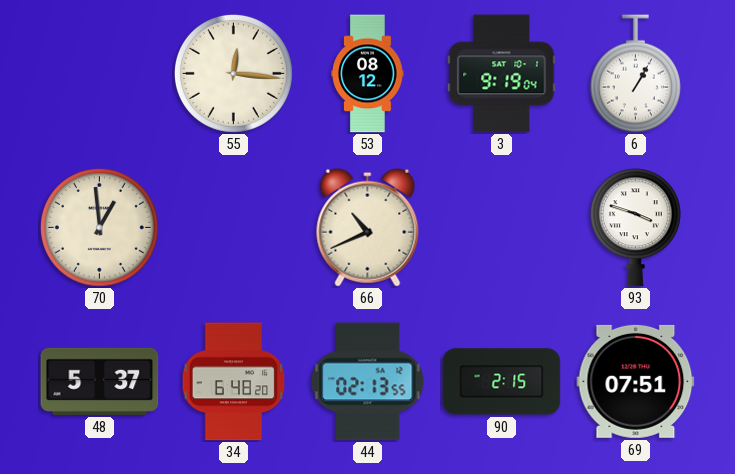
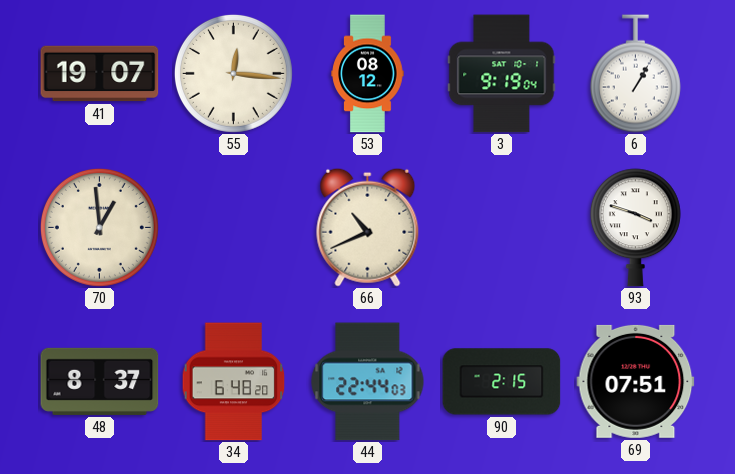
41: none -> 19:07 (100, 74)
48: 5:37 -> 8:37 (100, 381)
44: 02:13 -> 22:44 (368, 382)
